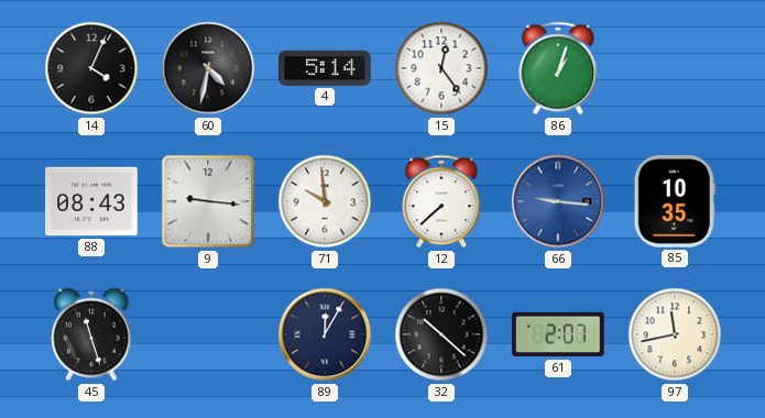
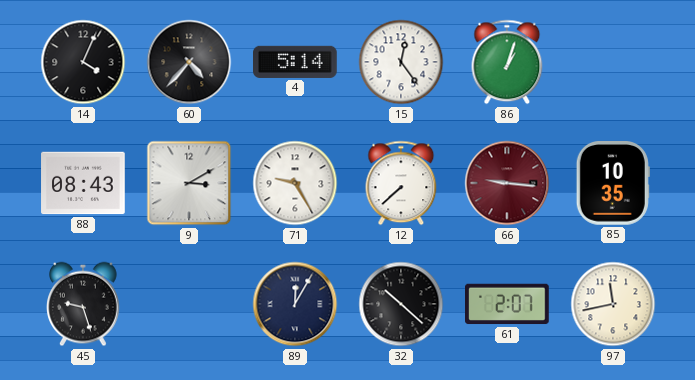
60: 4:32 -> 4:37 (189, 62)
9: 9:16 -> 3:10 (189, 183)
71: 9:59 -> 9:25 (295, 183)
66 dial: blue -> burgundy (507, 183)
45: 11:27 -> 9:27 (84, 304)
